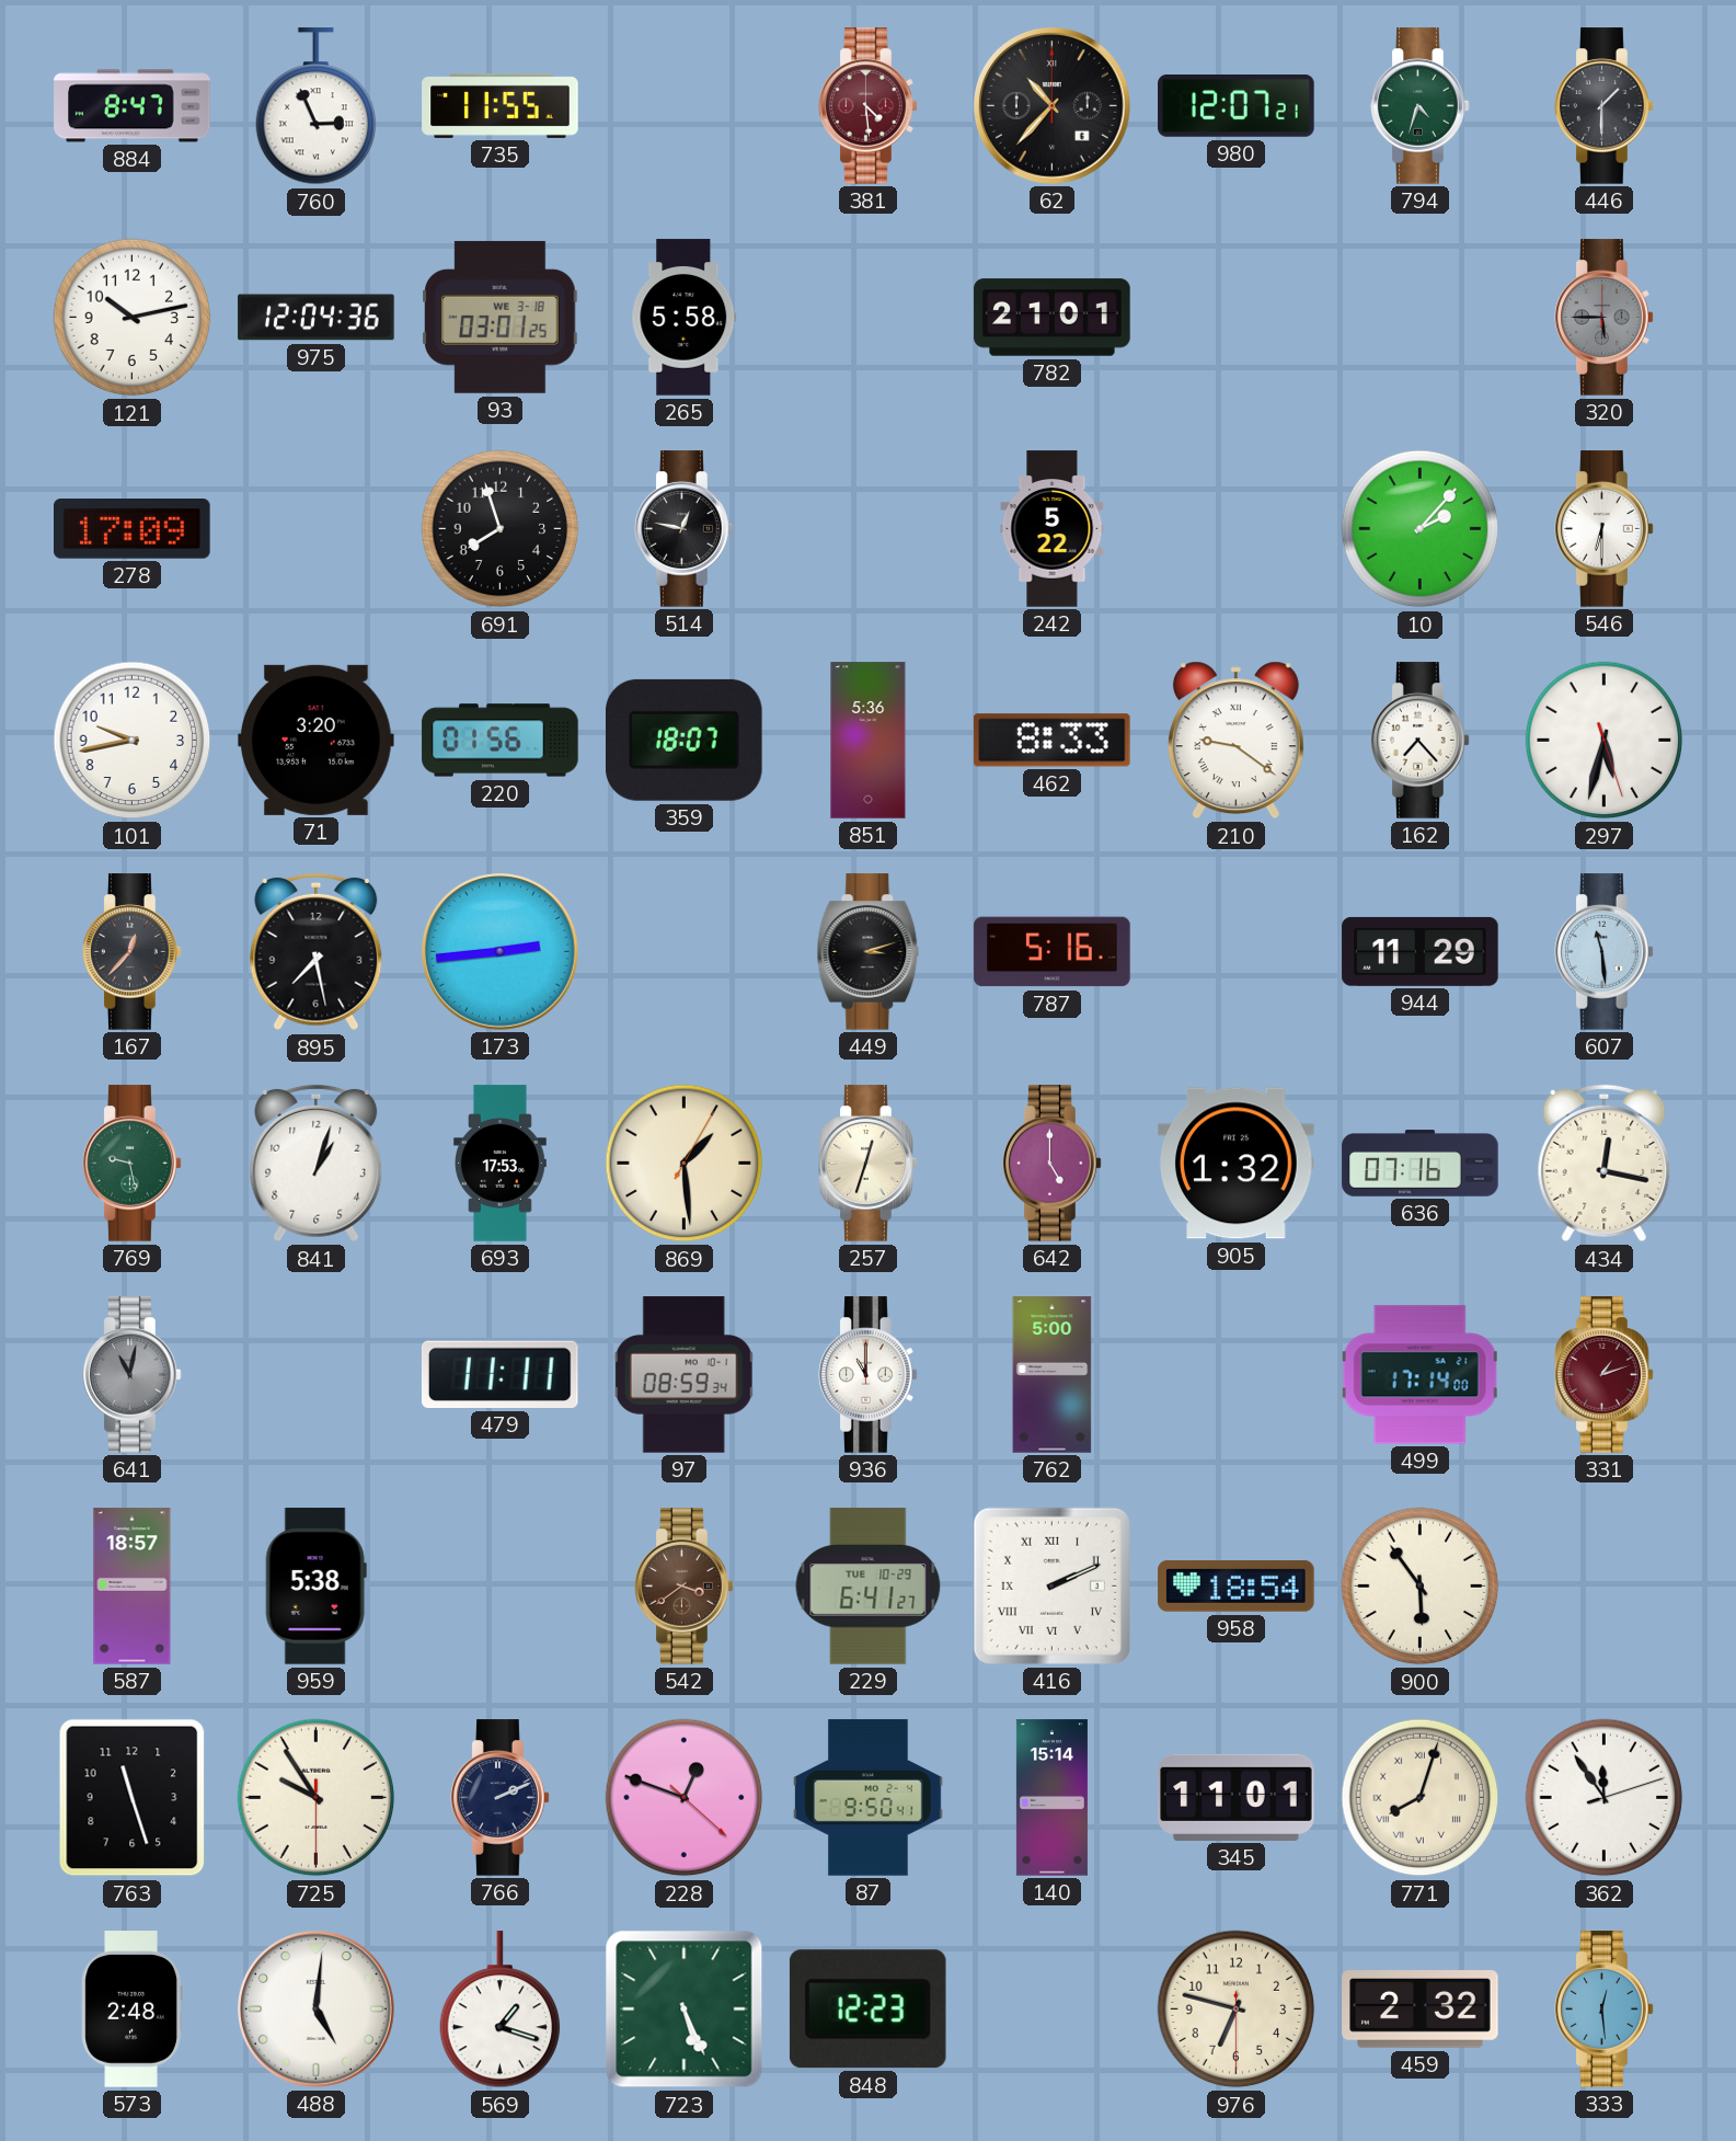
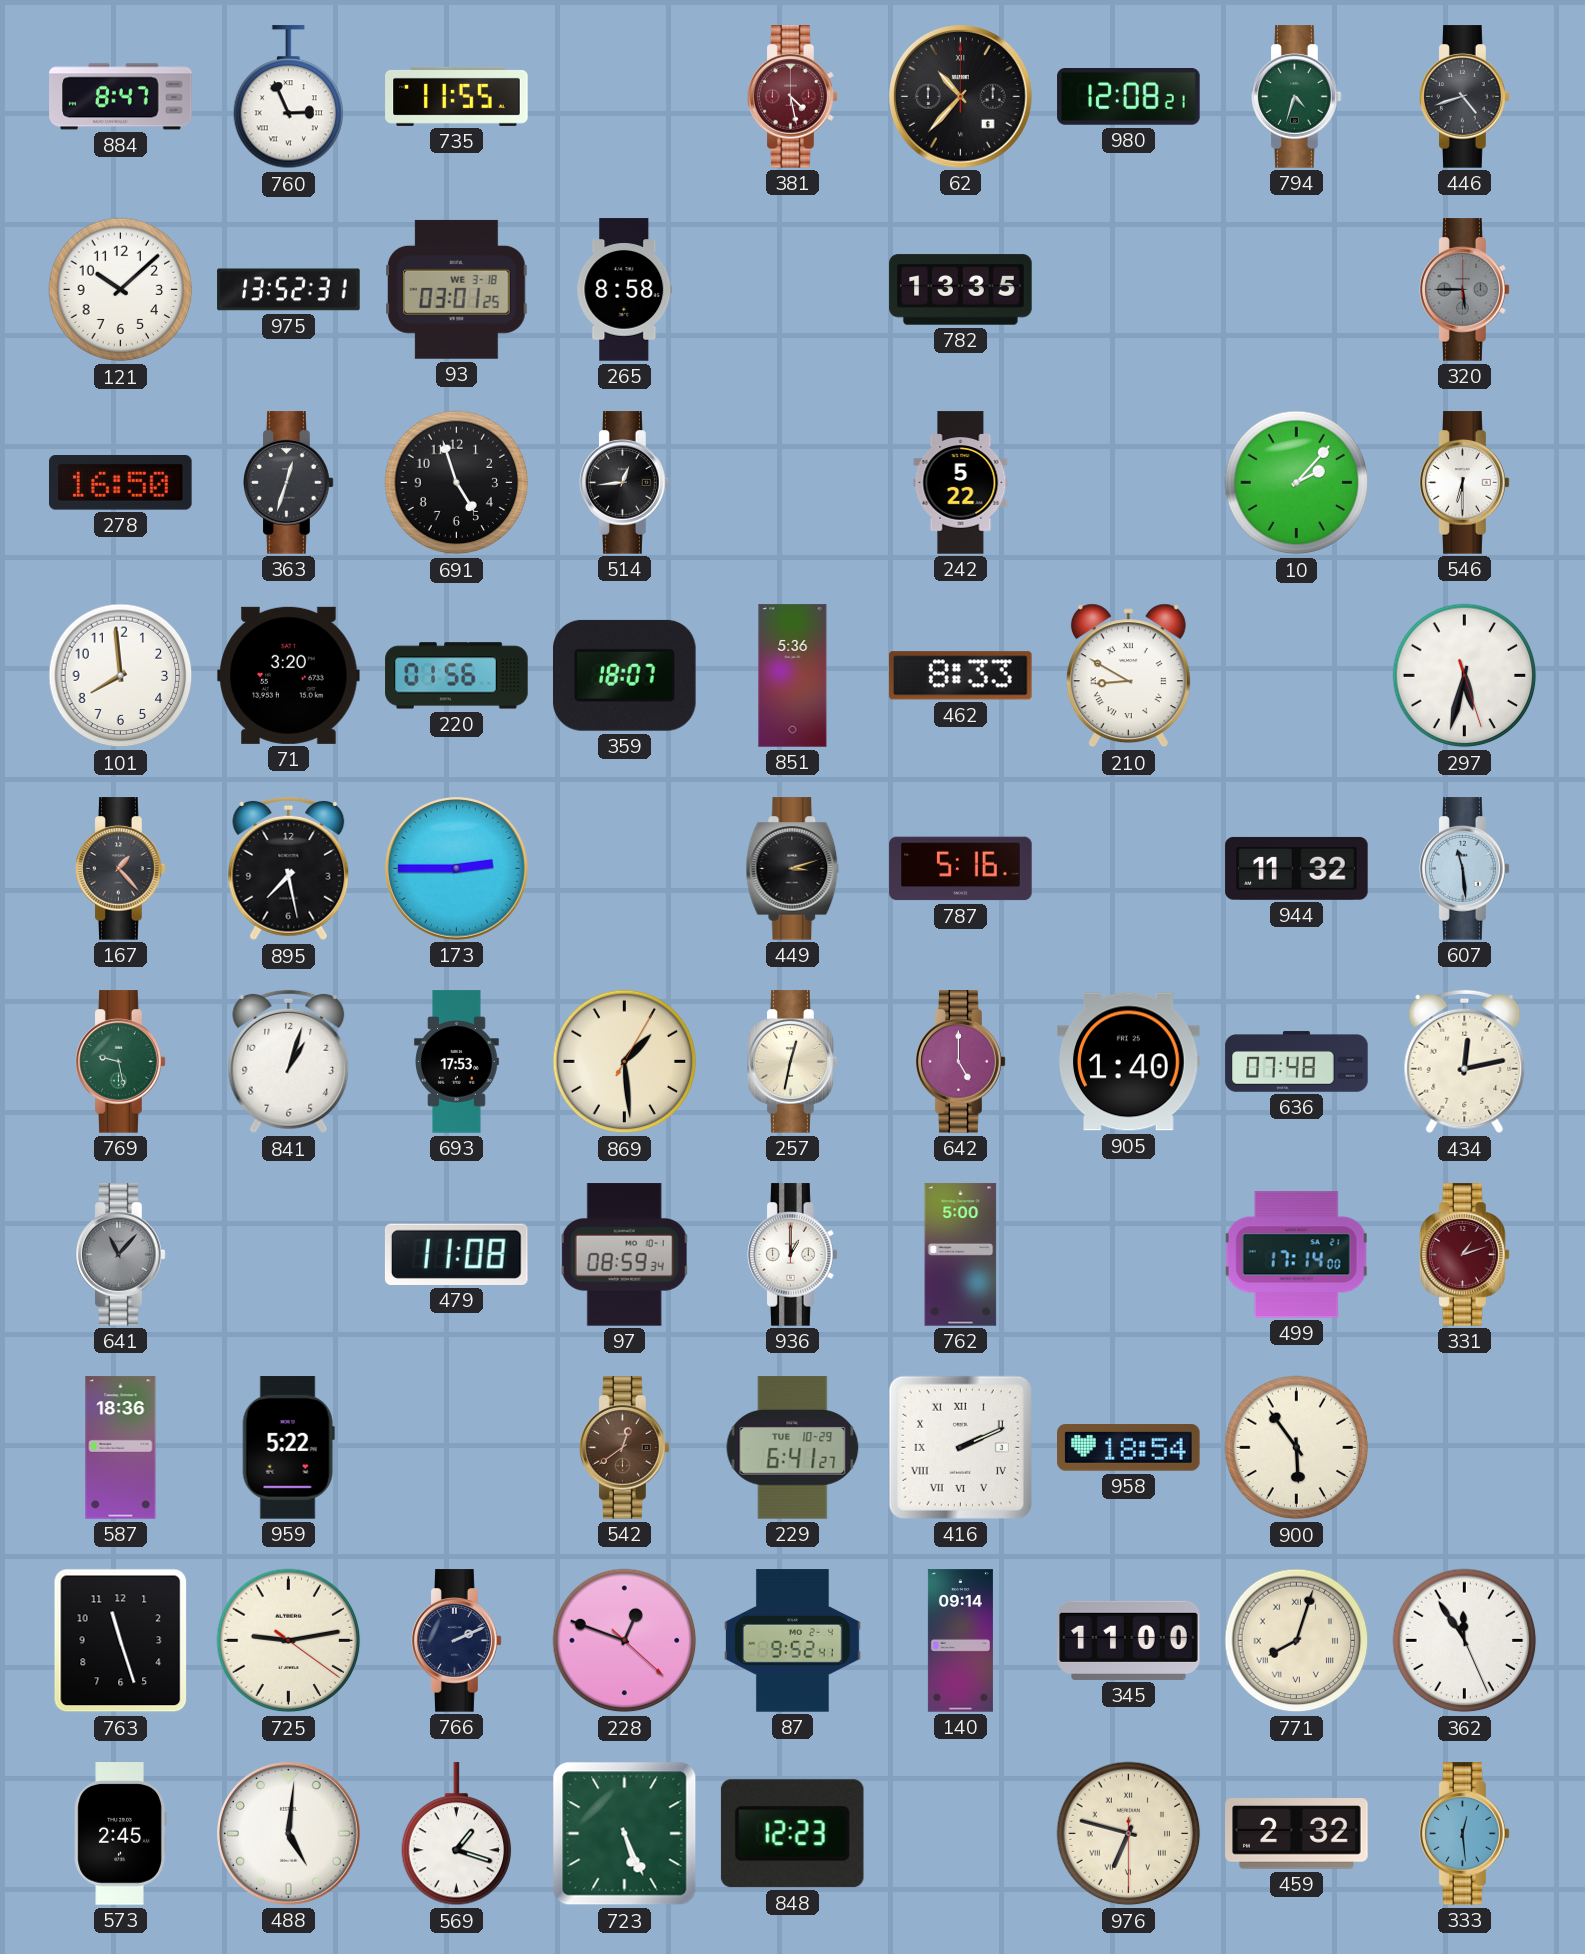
381: 4:29 -> 4:28 (793, 97)
980: 12:07 -> 12:08 (1129, 97)
446: 1:30 -> 4:42 (1465, 97)
121: 10:13 -> 10:08 (121, 290)
975: 12:04 -> 13:52 (289, 290)
265: 5:58 -> 8:58 (625, 290)
782: 21:01 -> 13:35 (961, 290)
278: 17:09 -> 16:50 (121, 483)
363: none -> 12:33 (289, 483)
691: 7:57 -> 4:57 (457, 483)
514: 12:47 -> 12:44 (625, 483)
101: 9:43 -> 7:59 (121, 676)
210: 9:21 -> 8:50 (1128, 676)
162: 7:23 -> none (1421, 741)
167: 12:37 -> 1:23 (121, 869)
173: 2:44 -> 2:45 (457, 869)
944: 11:29 -> 11:32 (1297, 868)
257: 12:33 -> 12:32 (793, 1062)
905: 1:32 -> 1:40 (1129, 1062)
636: 07:16 -> 07:48 (1297, 1062)
434: 12:17 -> 12:13 (1465, 1062)
641: 11:02 -> 11:07 (121, 1255)
479: 11:11 -> 11:08 (456, 1254)
936: 11:00 -> 1:00 (793, 1255)
587: 18:57 -> 18:36 (121, 1448)
959: 5:38 -> 5:22 (288, 1448)
542: 3:39 -> 12:39 (625, 1448)
725: 9:54 -> 9:13 (289, 1641)
87: 9:50 -> 9:52 (793, 1641)
140: 15:14 -> 09:14 (960, 1641)
345: 11:01 -> 11:00 (1129, 1640)
362: 11:54:12 -> 11:54:26 (1465, 1641)
573: 2:48 -> 2:45 (120, 1834)
976 numerals: Arabic -> Roman (1129, 1834)
